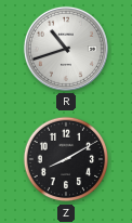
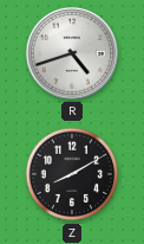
R: 10:42 -> 4:42 (72, 53)
